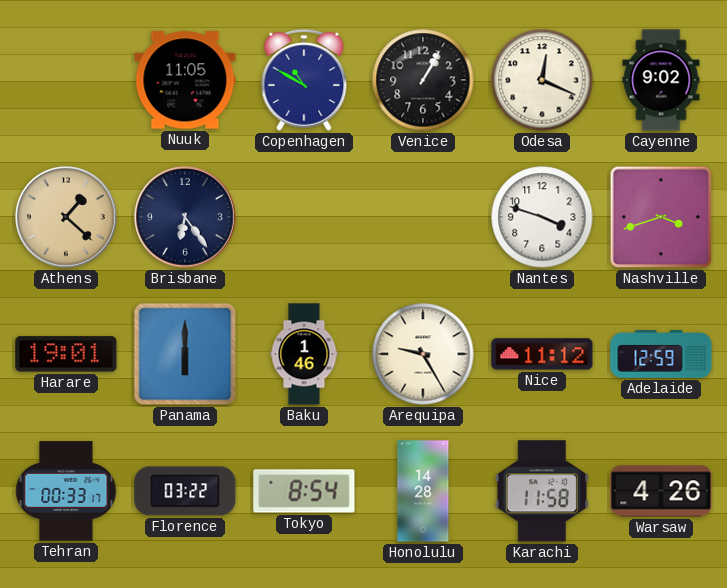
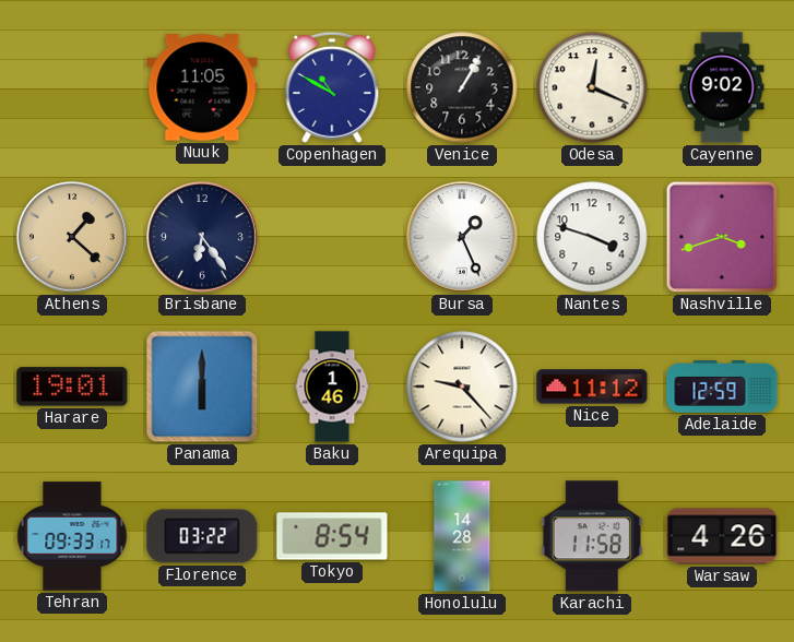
Bursa: none -> 1:26 (463, 238)
Arequipa: 9:25 -> 9:23 (462, 387)
Tehran: 00:33 -> 09:33 (72, 536)
